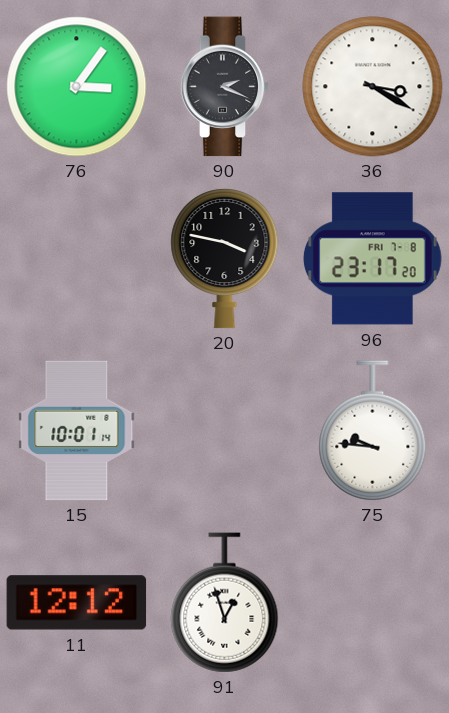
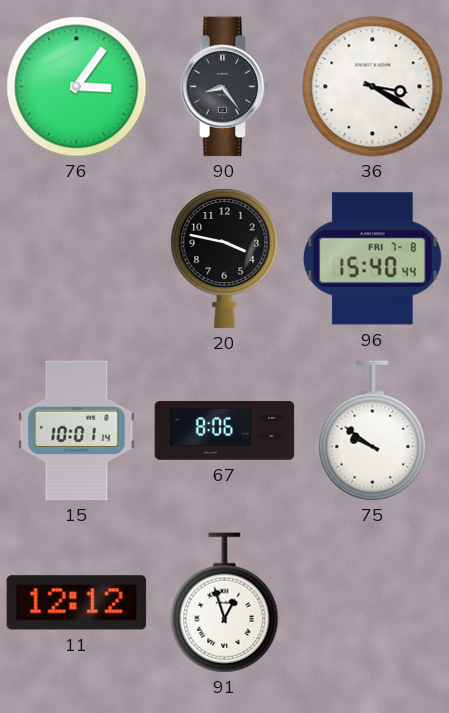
90: 2:19 -> 8:24 (225, 87)
96: 23:17 -> 15:40 (372, 259)
67: none -> 8:06 (225, 431)
75: 9:46 -> 9:51 (373, 431)
